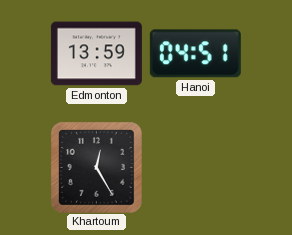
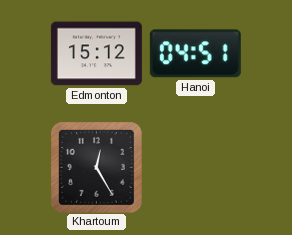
Edmonton: 13:59 -> 15:12 (96, 54)
